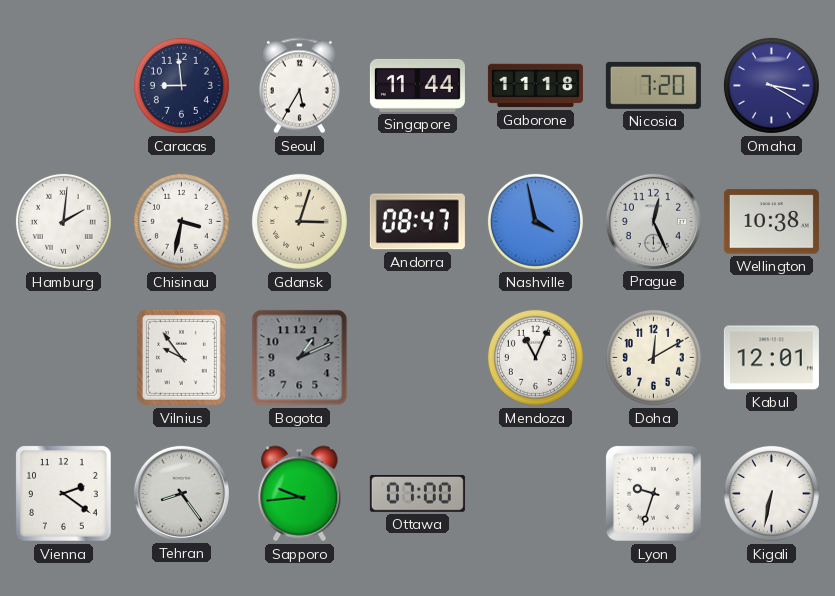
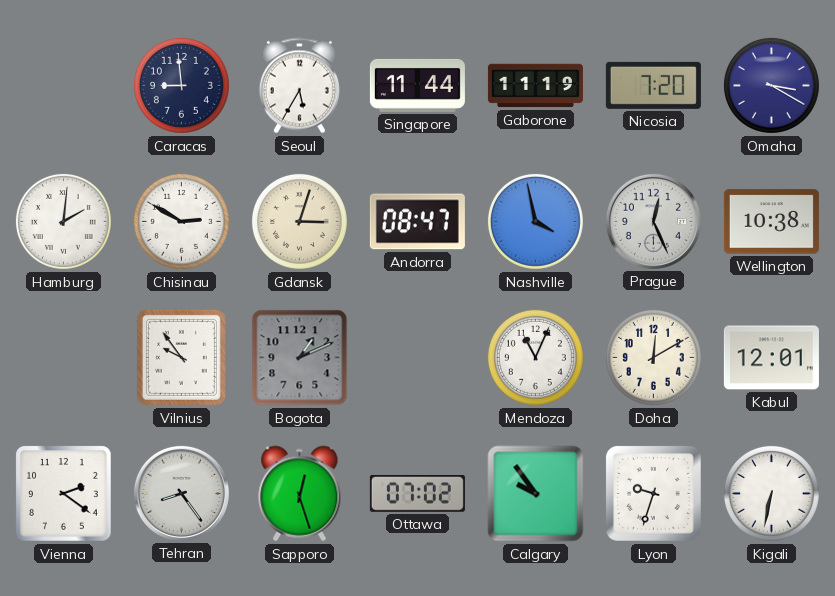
Gaborone: 11:18 -> 11:19 (535, 86)
Chisinau: 3:32 -> 2:50 (181, 221)
Sapporo: 9:44 -> 12:27 (300, 494)
Ottawa: 07:00 -> 07:02 (417, 494)
Calgary: none -> 9:54 (536, 494)
